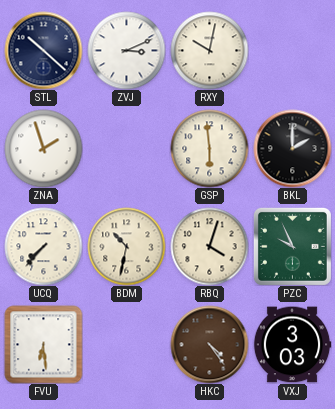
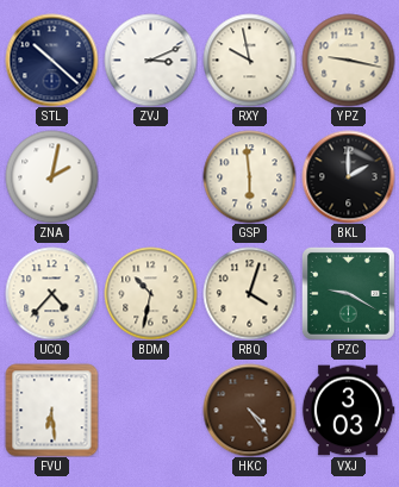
RXY: 10:02 -> 9:58 (249, 60)
YPZ: none -> 9:17 (348, 60)
ZNA: 1:57 -> 2:02 (51, 176)
UCQ: 7:37 -> 4:37 (51, 293)
PZC: 9:56 -> 9:20 (348, 293)
